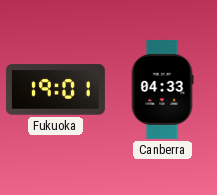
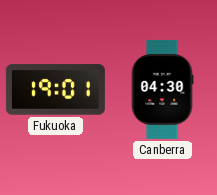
Canberra: 04:33 -> 04:30 (162, 89)
